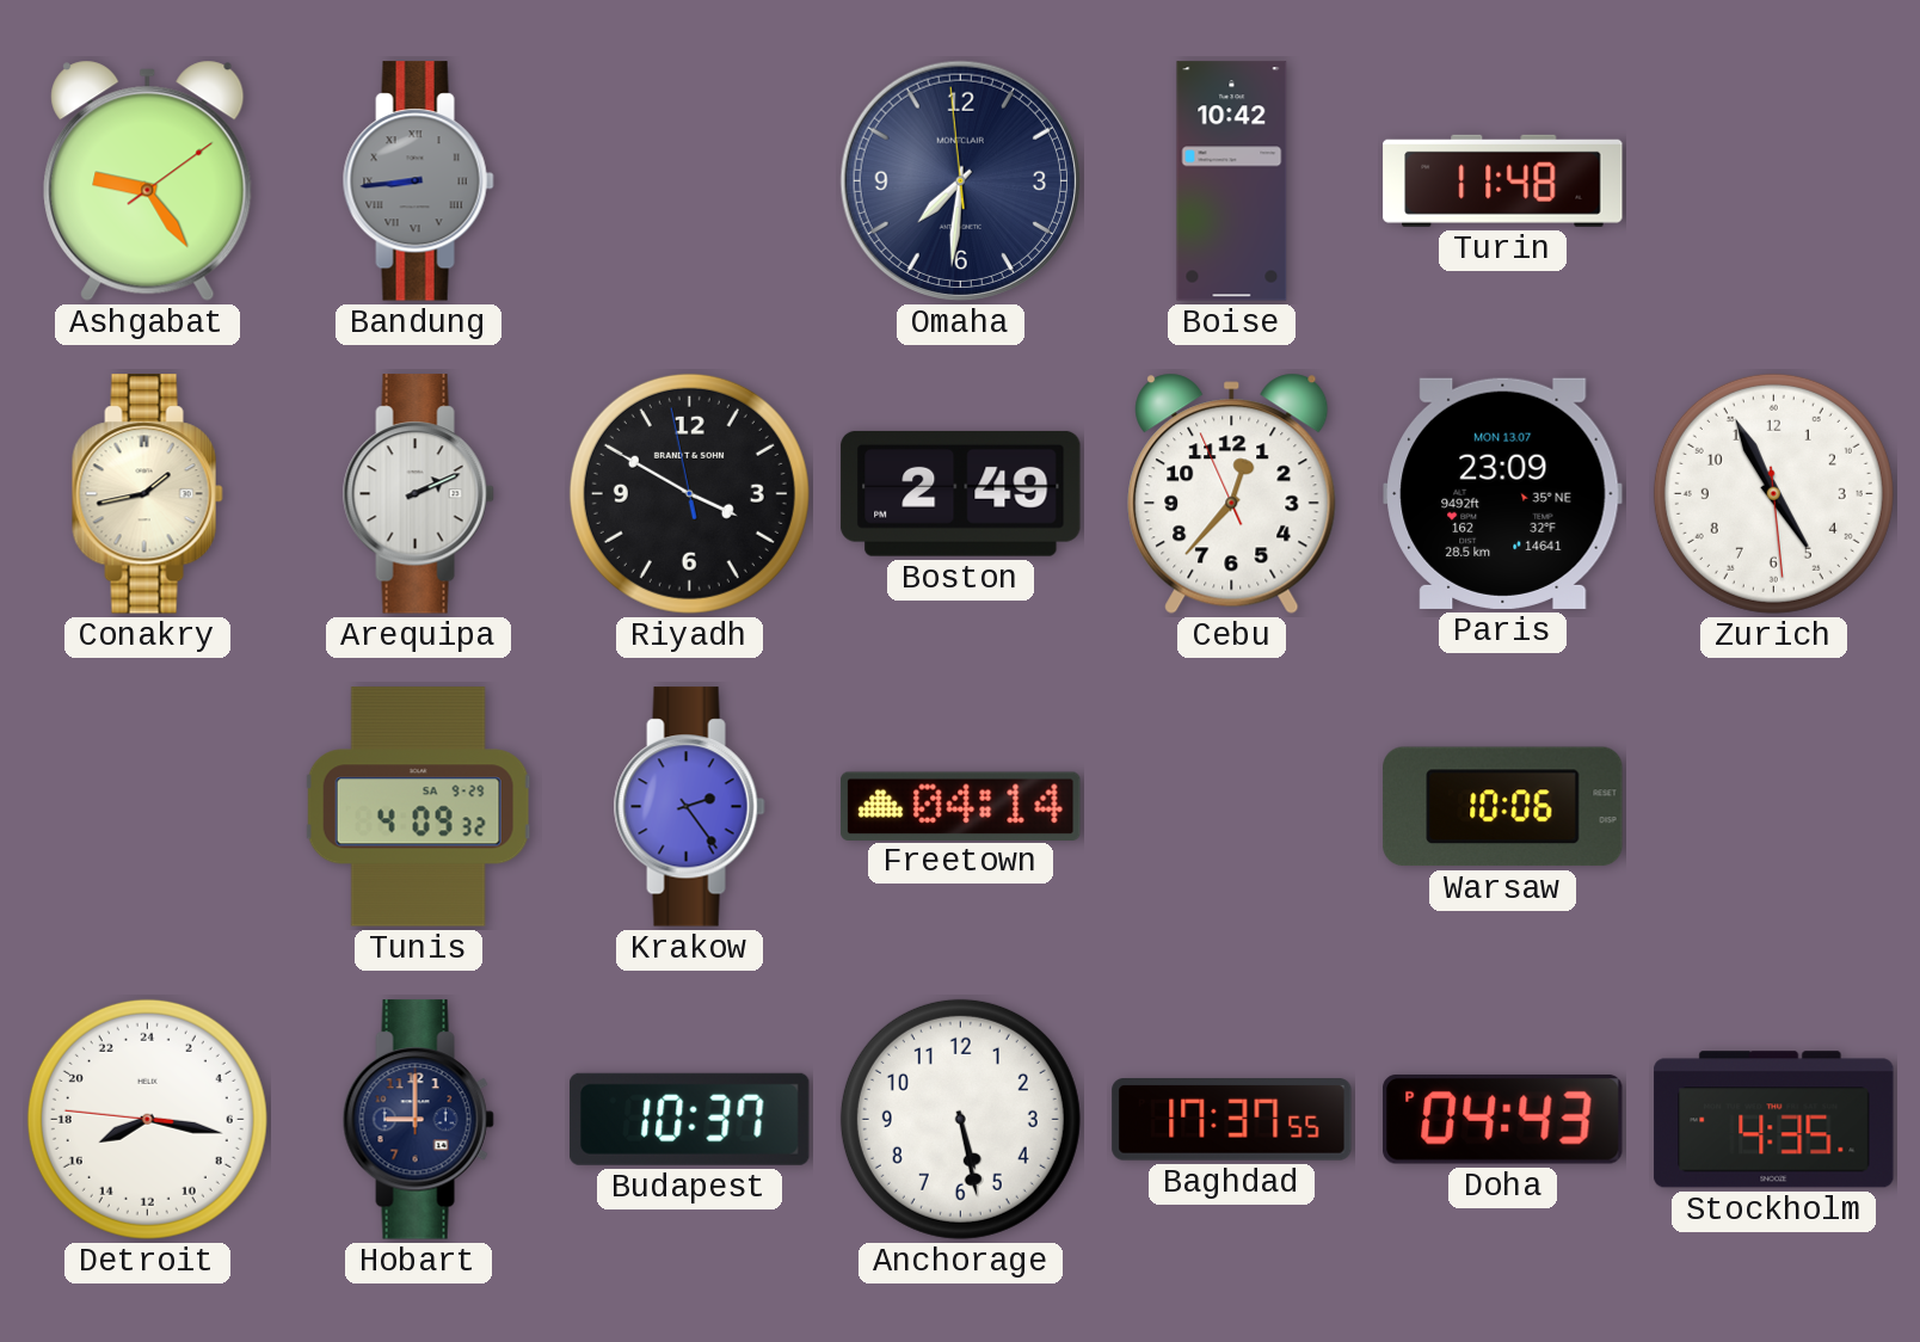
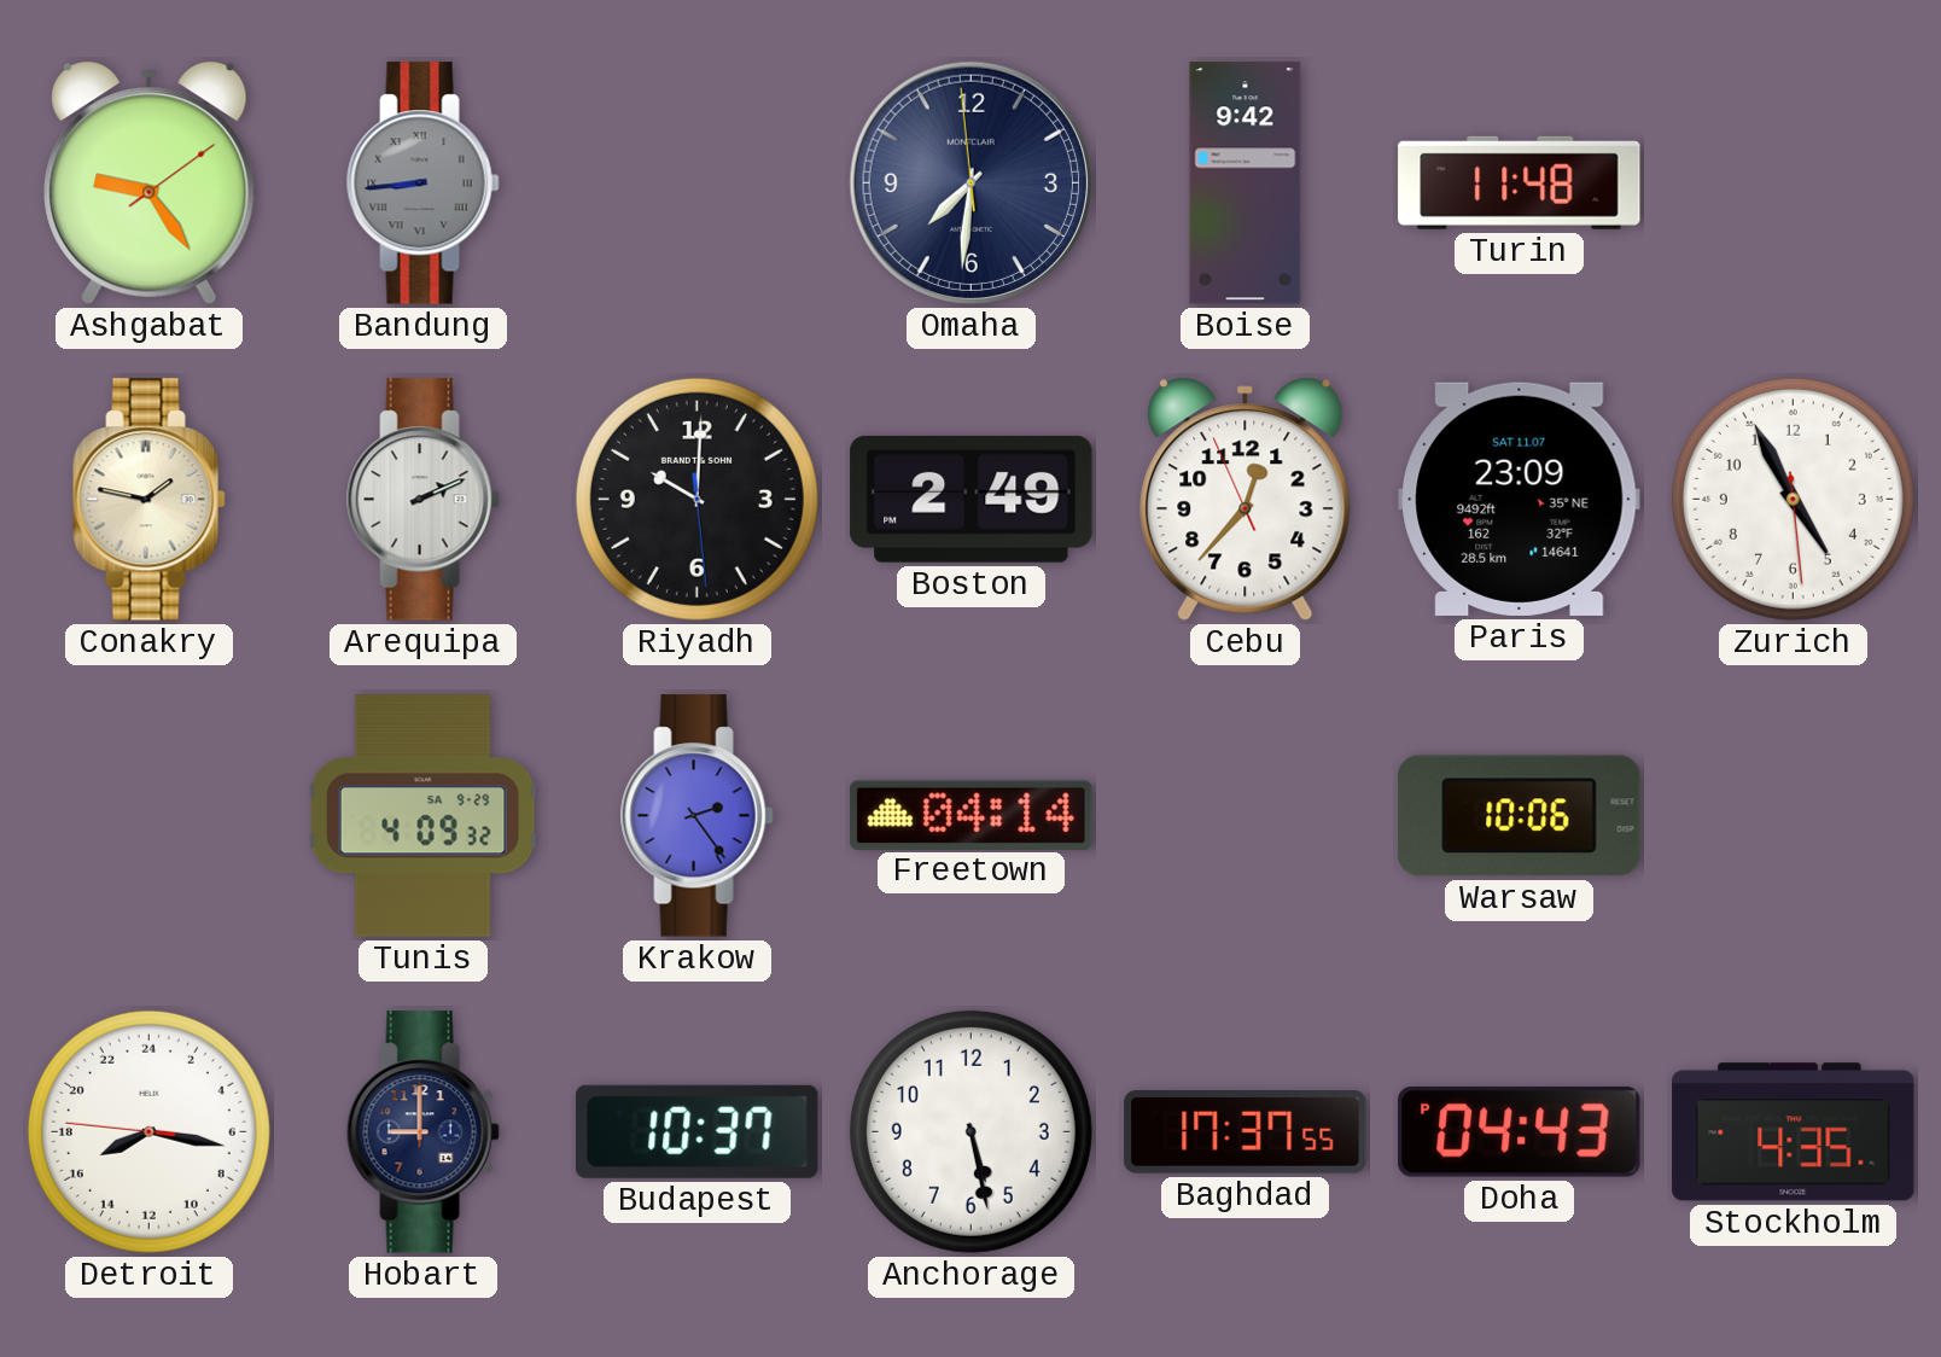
Boise: 10:42 -> 9:42 (1246, 184)
Conakry: 1:43 -> 1:47 (148, 500)
Riyadh: 3:49 -> 10:00 (696, 499)
Paris date: MON 13.07 -> SAT 11.07 (1520, 499)
